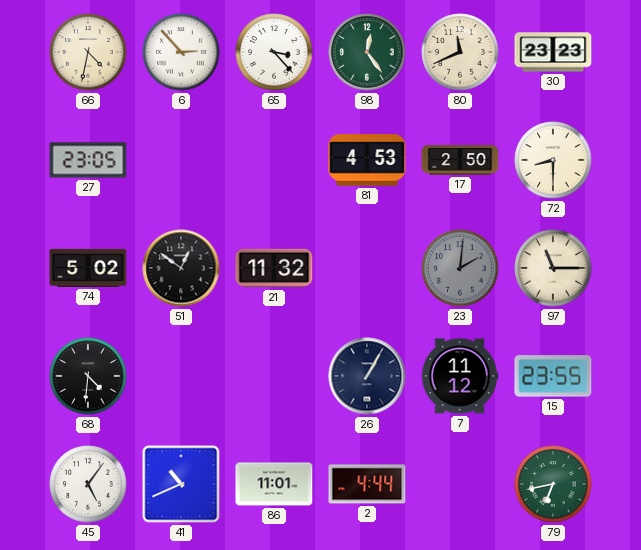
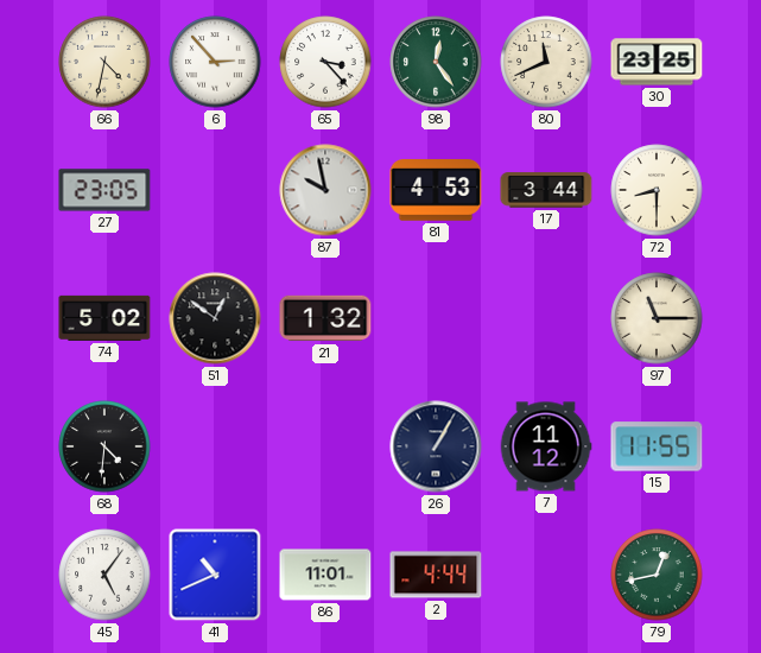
30: 23:23 -> 23:25 (657, 62)
87: none -> 9:58 (325, 190)
17: 2:50 -> 3:44 (546, 190)
21: 11:32 -> 1:32 (325, 318)
23: 2:01 -> none (460, 268)
15: 23:55 -> 11:55 (657, 446)
79: 6:43 -> 12:43 (657, 575)
